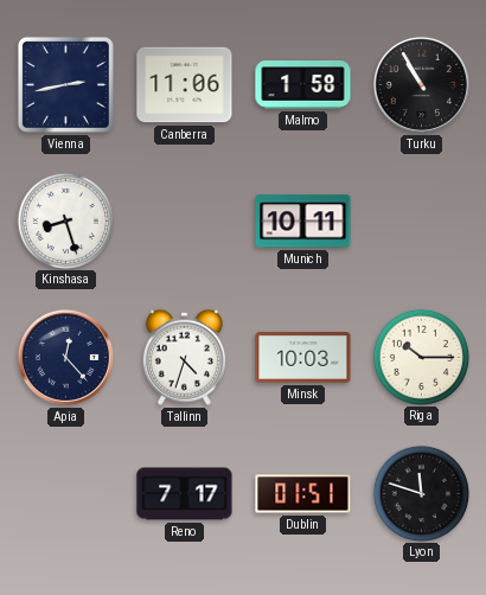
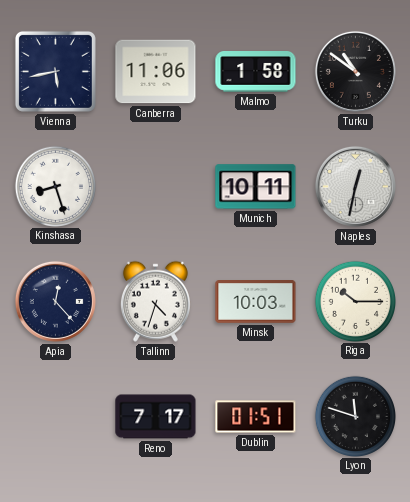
Vienna: 2:43 -> 5:43 (55, 71)
Turku: 10:55 -> 10:51 (355, 71)
Naples: none -> 12:32 (355, 186)
